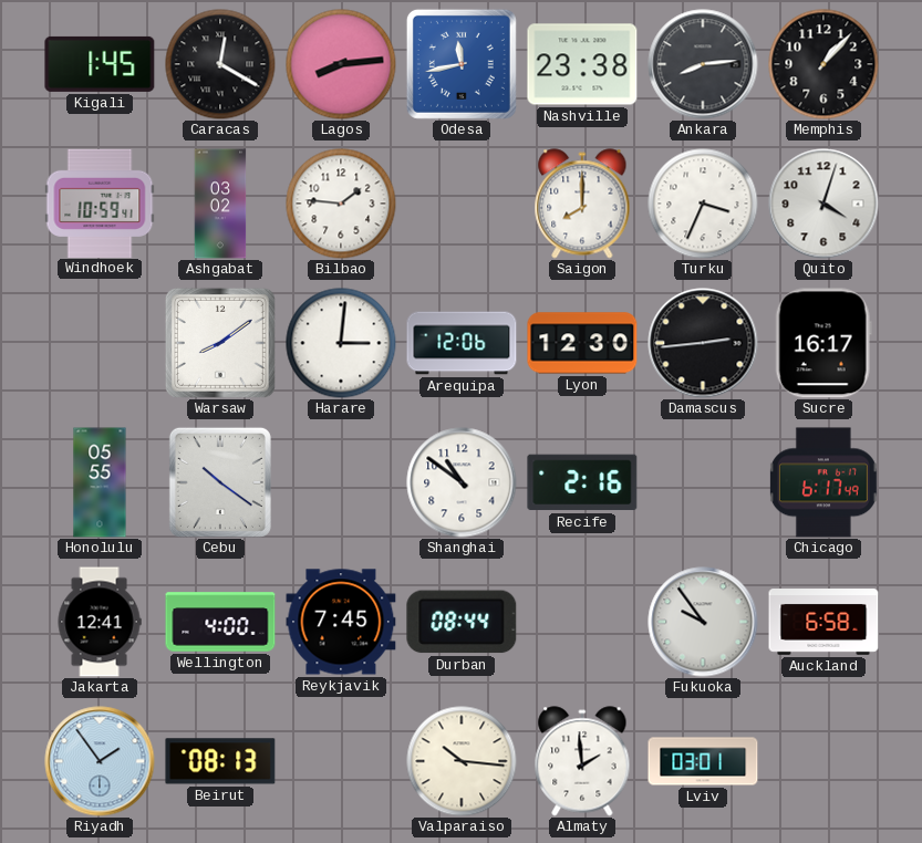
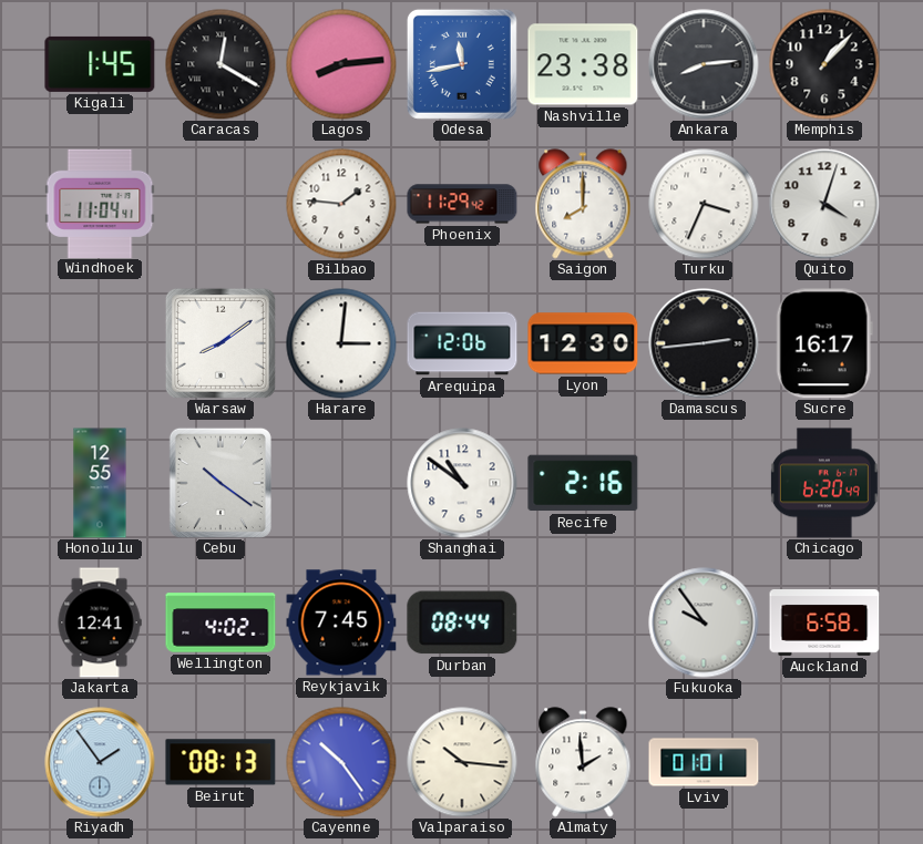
Windhoek: 10:59 -> 11:04 (100, 203)
Ashgabat: 03:02 -> none (220, 204)
Phoenix: none -> 11:29 (462, 204)
Honolulu: 05:55 -> 12:55 (100, 483)
Chicago: 6:17 -> 6:20 (824, 483)
Wellington: 4:00 -> 4:02 (221, 622)
Cayenne: none -> 10:24 (341, 762)
Lviv: 03:01 -> 01:01 (704, 762)
